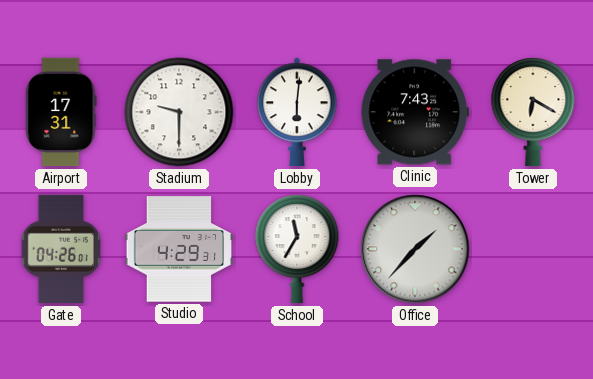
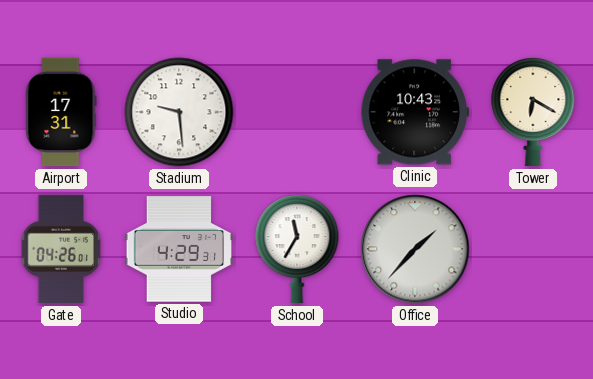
Stadium: 9:30 -> 9:29 (179, 112)
Lobby: 6:01 -> none (297, 112)
Clinic: 7:43 -> 10:43 (414, 112)
